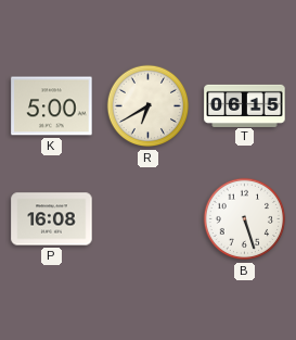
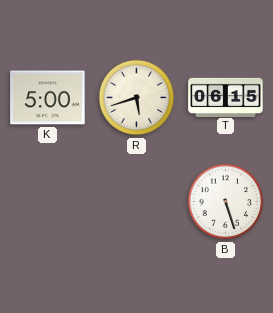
R: 6:40 -> 5:42 (137, 98)
P: 16:08 -> none (52, 219)
